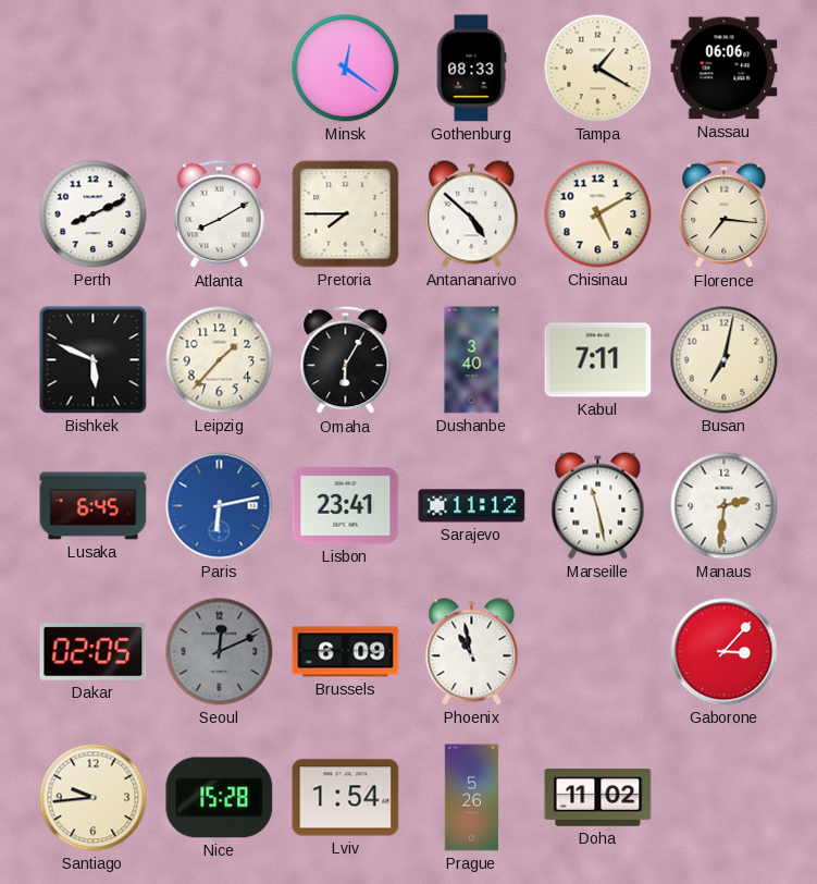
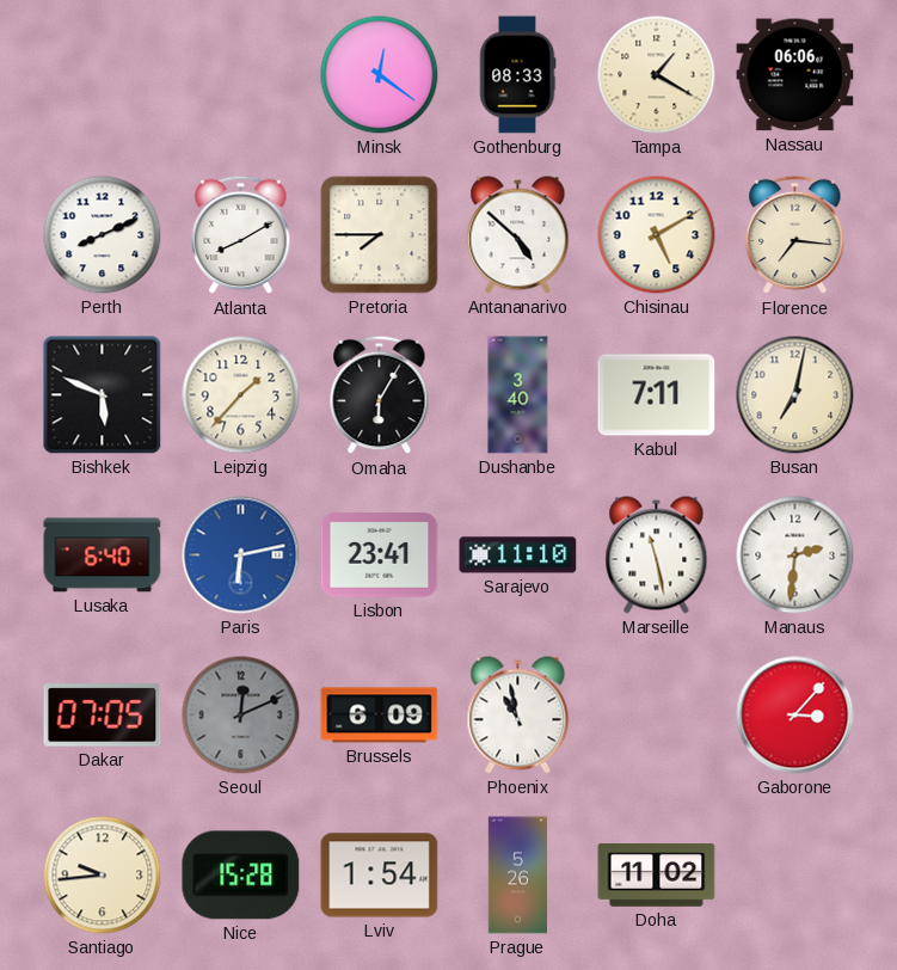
Lusaka: 6:45 -> 6:40 (103, 555)
Sarajevo: 11:12 -> 11:10 (518, 555)
Dakar: 02:05 -> 07:05 (103, 716)
